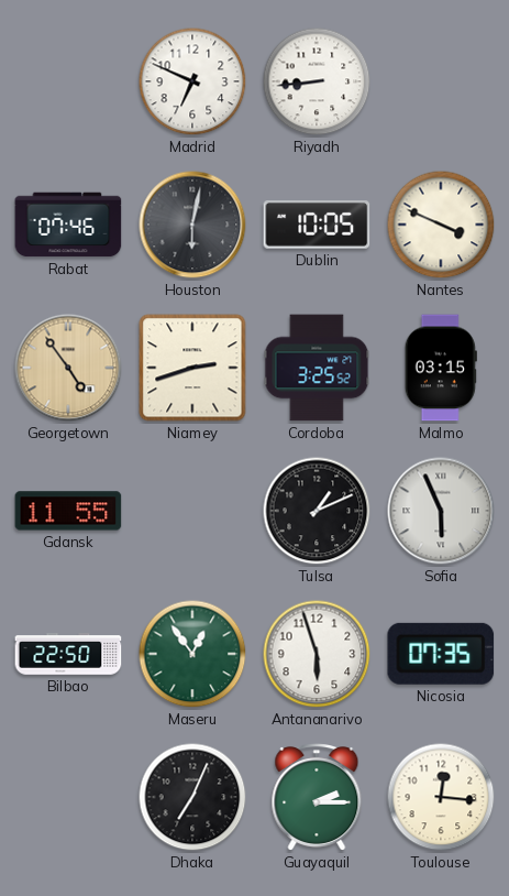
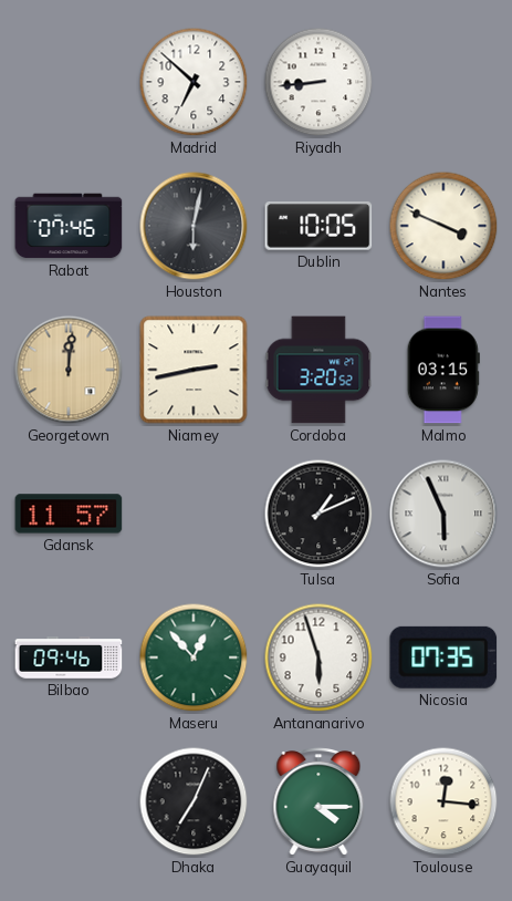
Madrid: 6:49 -> 6:52 (194, 82)
Georgetown: 4:54 -> 12:01 (69, 370)
Niamey: 2:42 -> 2:43 (194, 370)
Cordoba: 3:25 -> 3:20 (318, 370)
Gdansk: 11:55 -> 11:57 (69, 514)
Bilbao: 22:50 -> 09:46 (69, 657)
Maseru: 12:54 -> 12:53 (194, 657)
Guayaquil: 2:15 -> 4:15 (318, 802)
